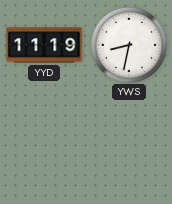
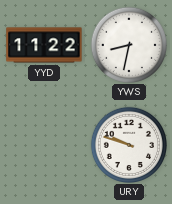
YYD: 11:19 -> 11:22 (44, 45)
URY: none -> 9:48 (128, 144)
